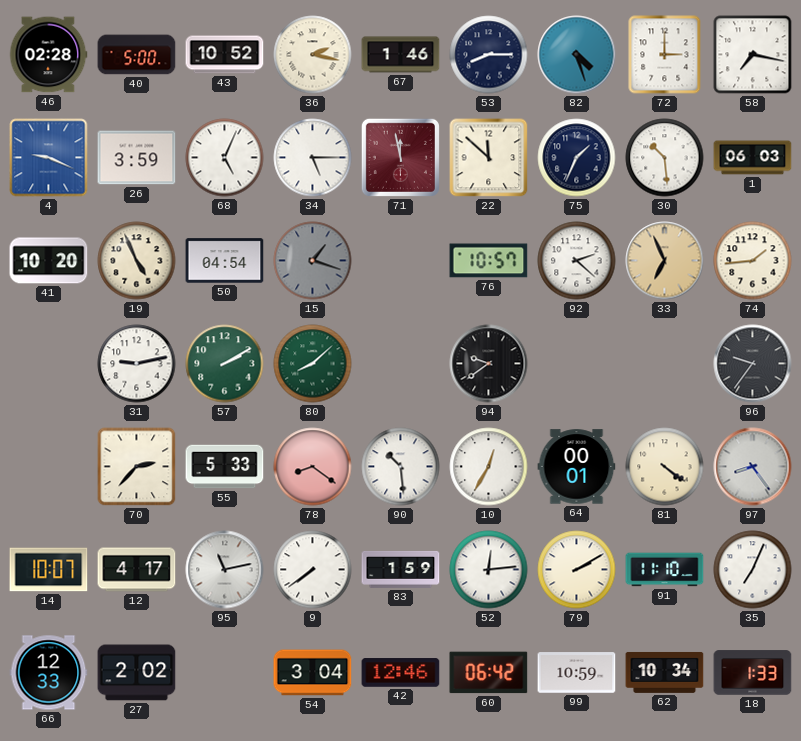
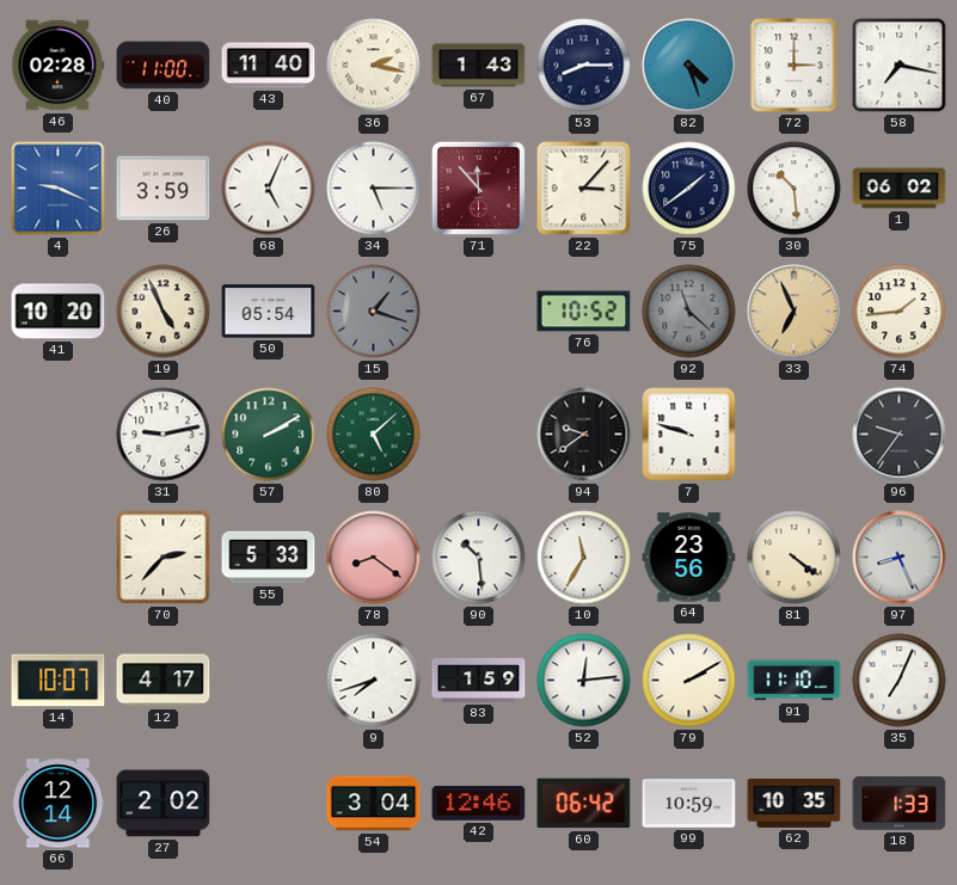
40: 5:00 -> 11:00 (164, 66)
43: 10:52 -> 11:40 (269, 66)
67: 1:46 -> 1:43 (479, 66)
71: 11:58 -> 11:53 (478, 188)
22: 11:52 -> 3:07 (584, 189)
75: 1:34 -> 1:39 (689, 189)
1: 06:03 -> 06:02 (900, 189)
50: 04:54 -> 05:54 (269, 312)
76: 10:57 -> 10:52 (584, 312)
92: 2:22 -> 11:22 (689, 312)
92 dial: white -> grey (689, 312)
80: 8:08 -> 5:08 (374, 435)
7: none -> 9:48 (689, 435)
10: 12:35 -> 11:35 (584, 558)
64: 00:01 -> 23:56 (689, 558)
97: 8:24 -> 8:26 (900, 558)
95: 11:13 -> none (225, 570)
9: 7:39 -> 7:42 (374, 681)
66: 12:33 -> 12:14 (59, 804)
62: 10:34 -> 10:35 (795, 803)
